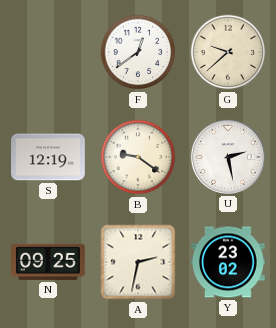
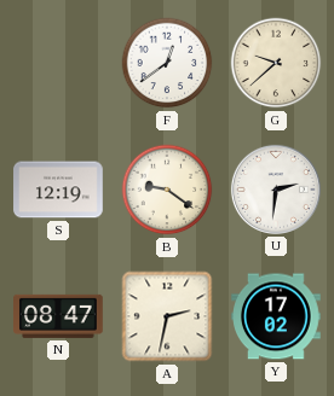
U: 2:28 -> 2:31 (276, 190)
N: 09:25 -> 08:47 (59, 316)
Y: 23:02 -> 17:02 (277, 316)
